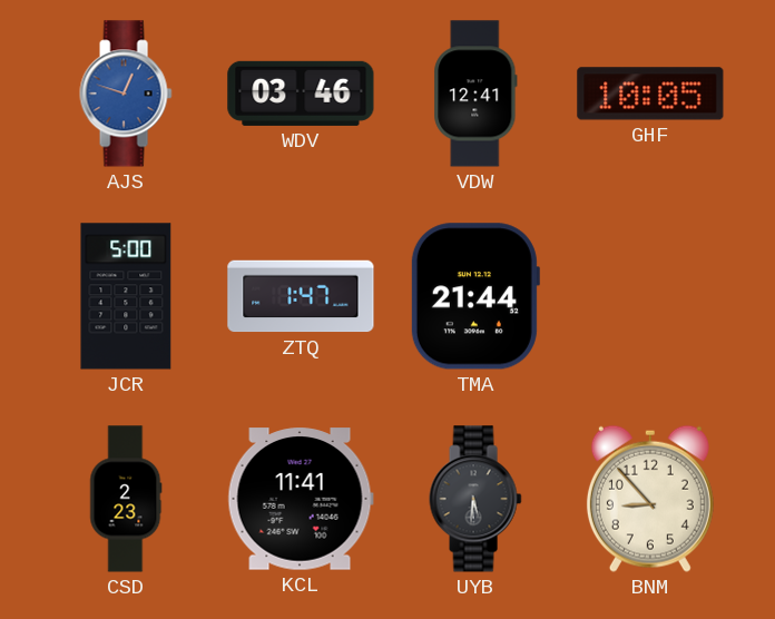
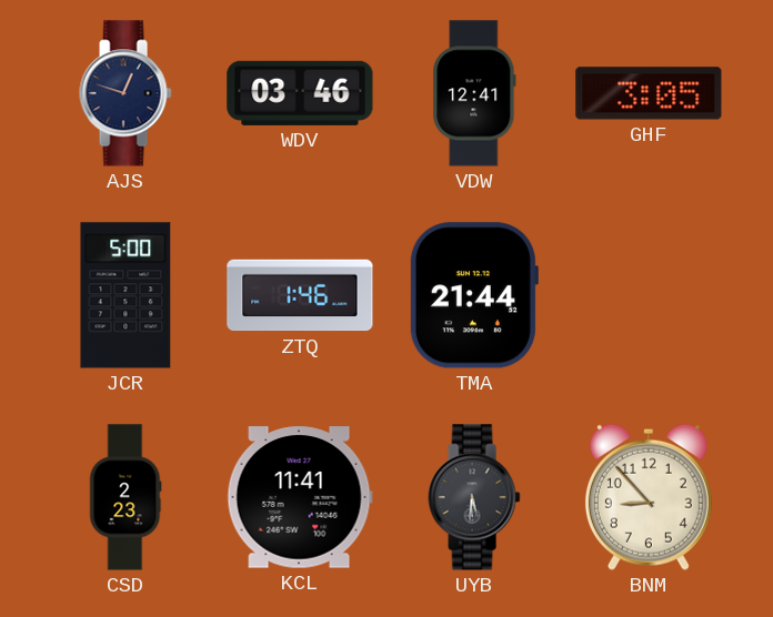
AJS dial: blue -> navy (126, 93)
GHF: 10:05 -> 3:05 (649, 93)
ZTQ: 1:47 -> 1:46 (300, 295)
